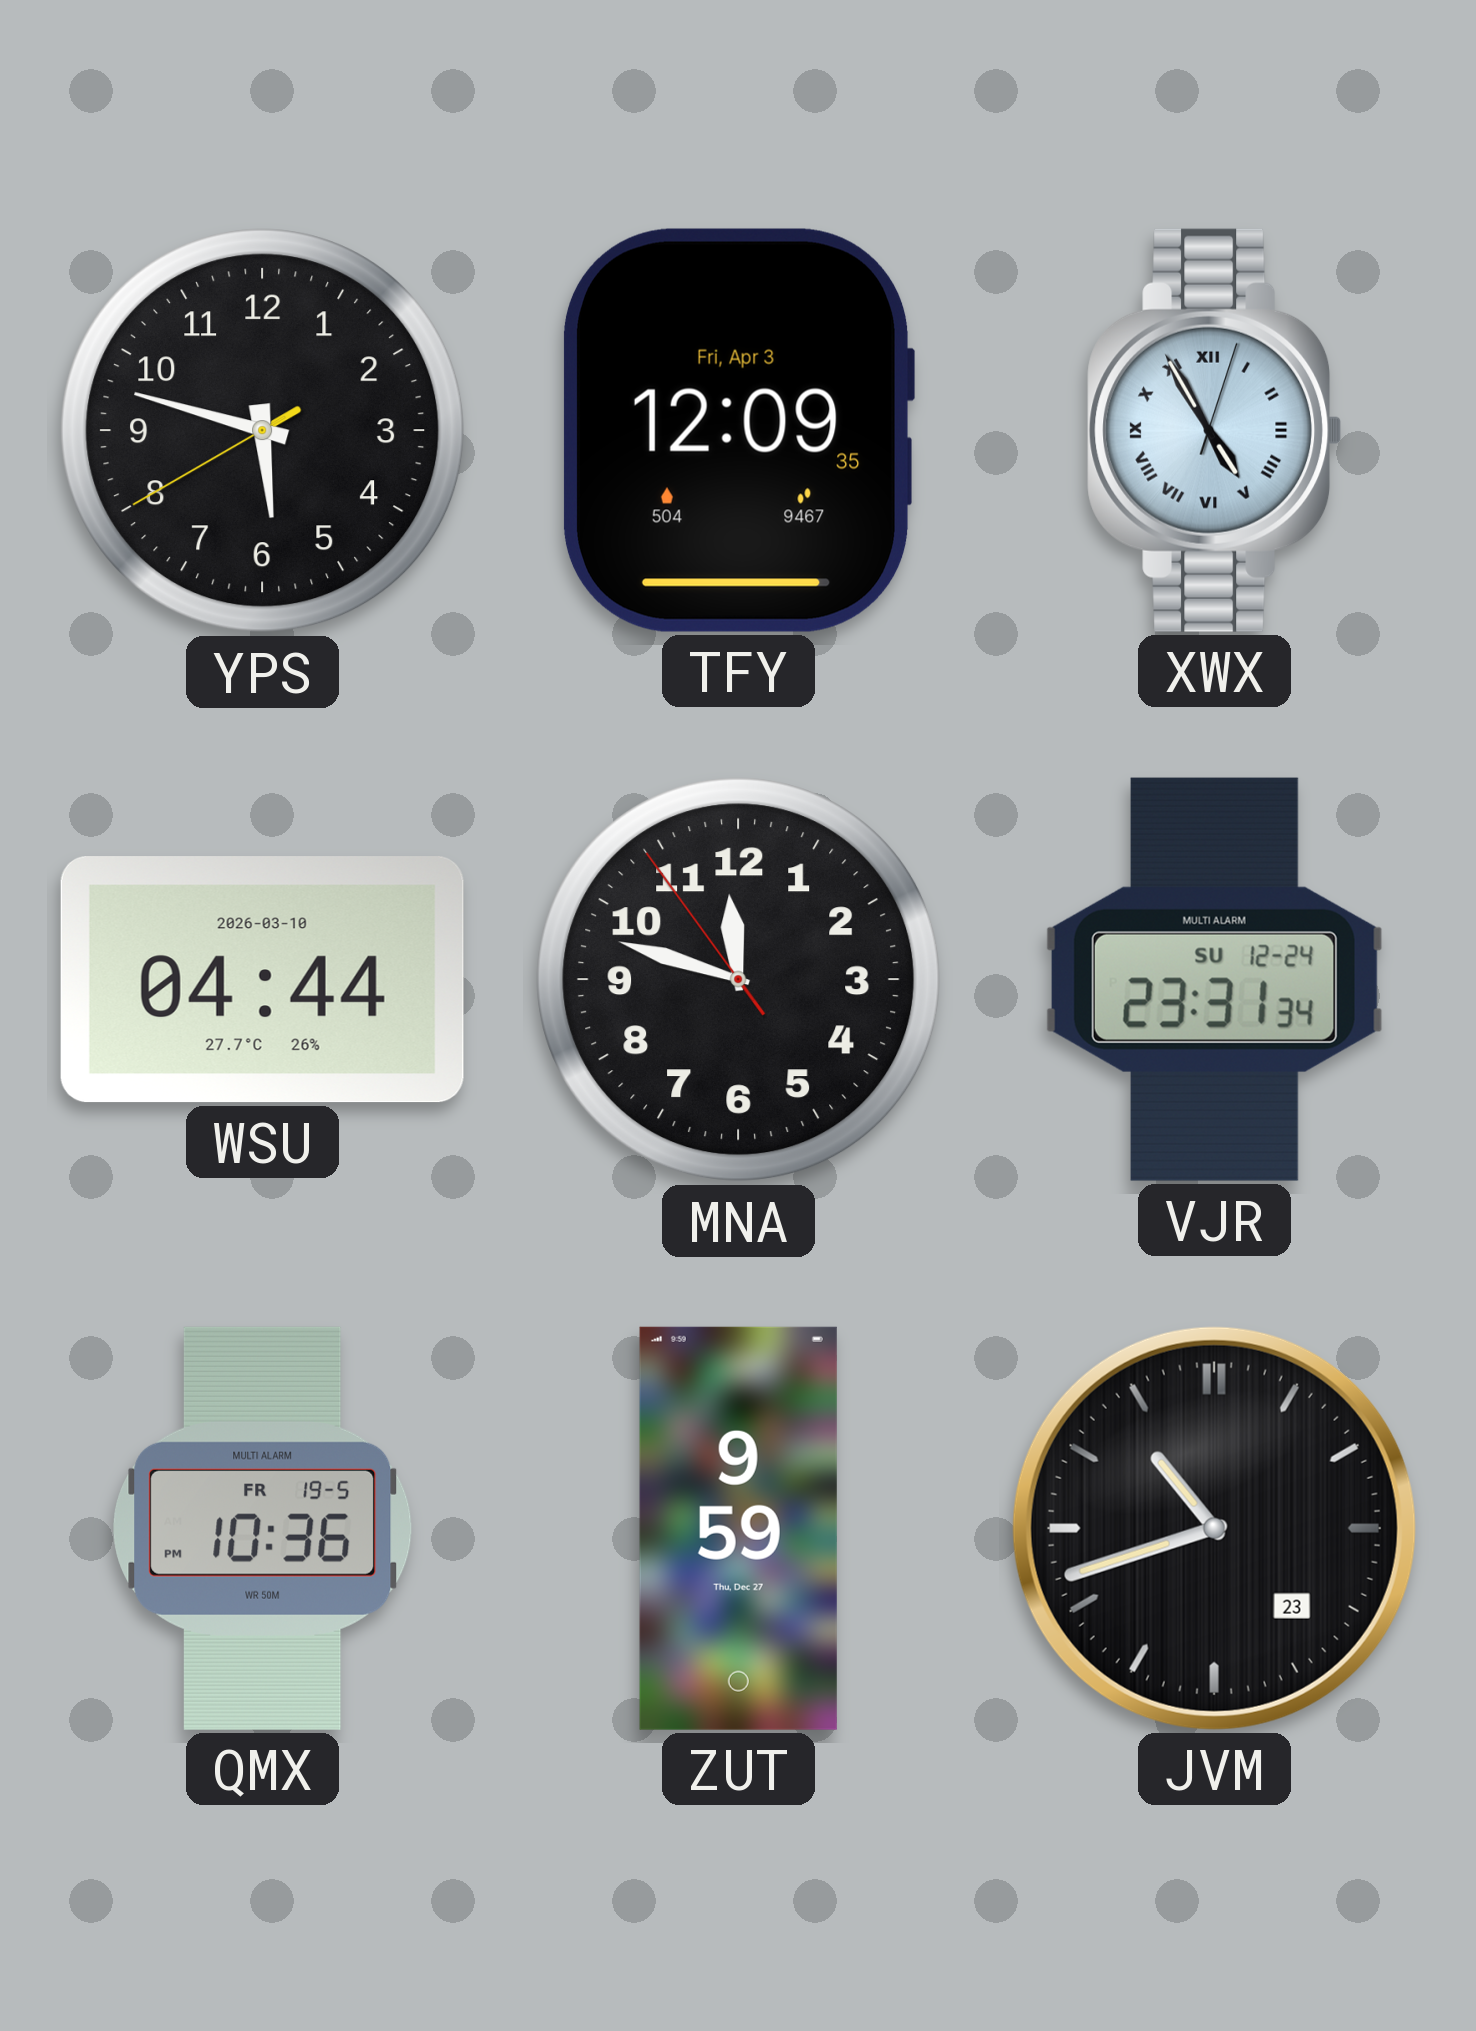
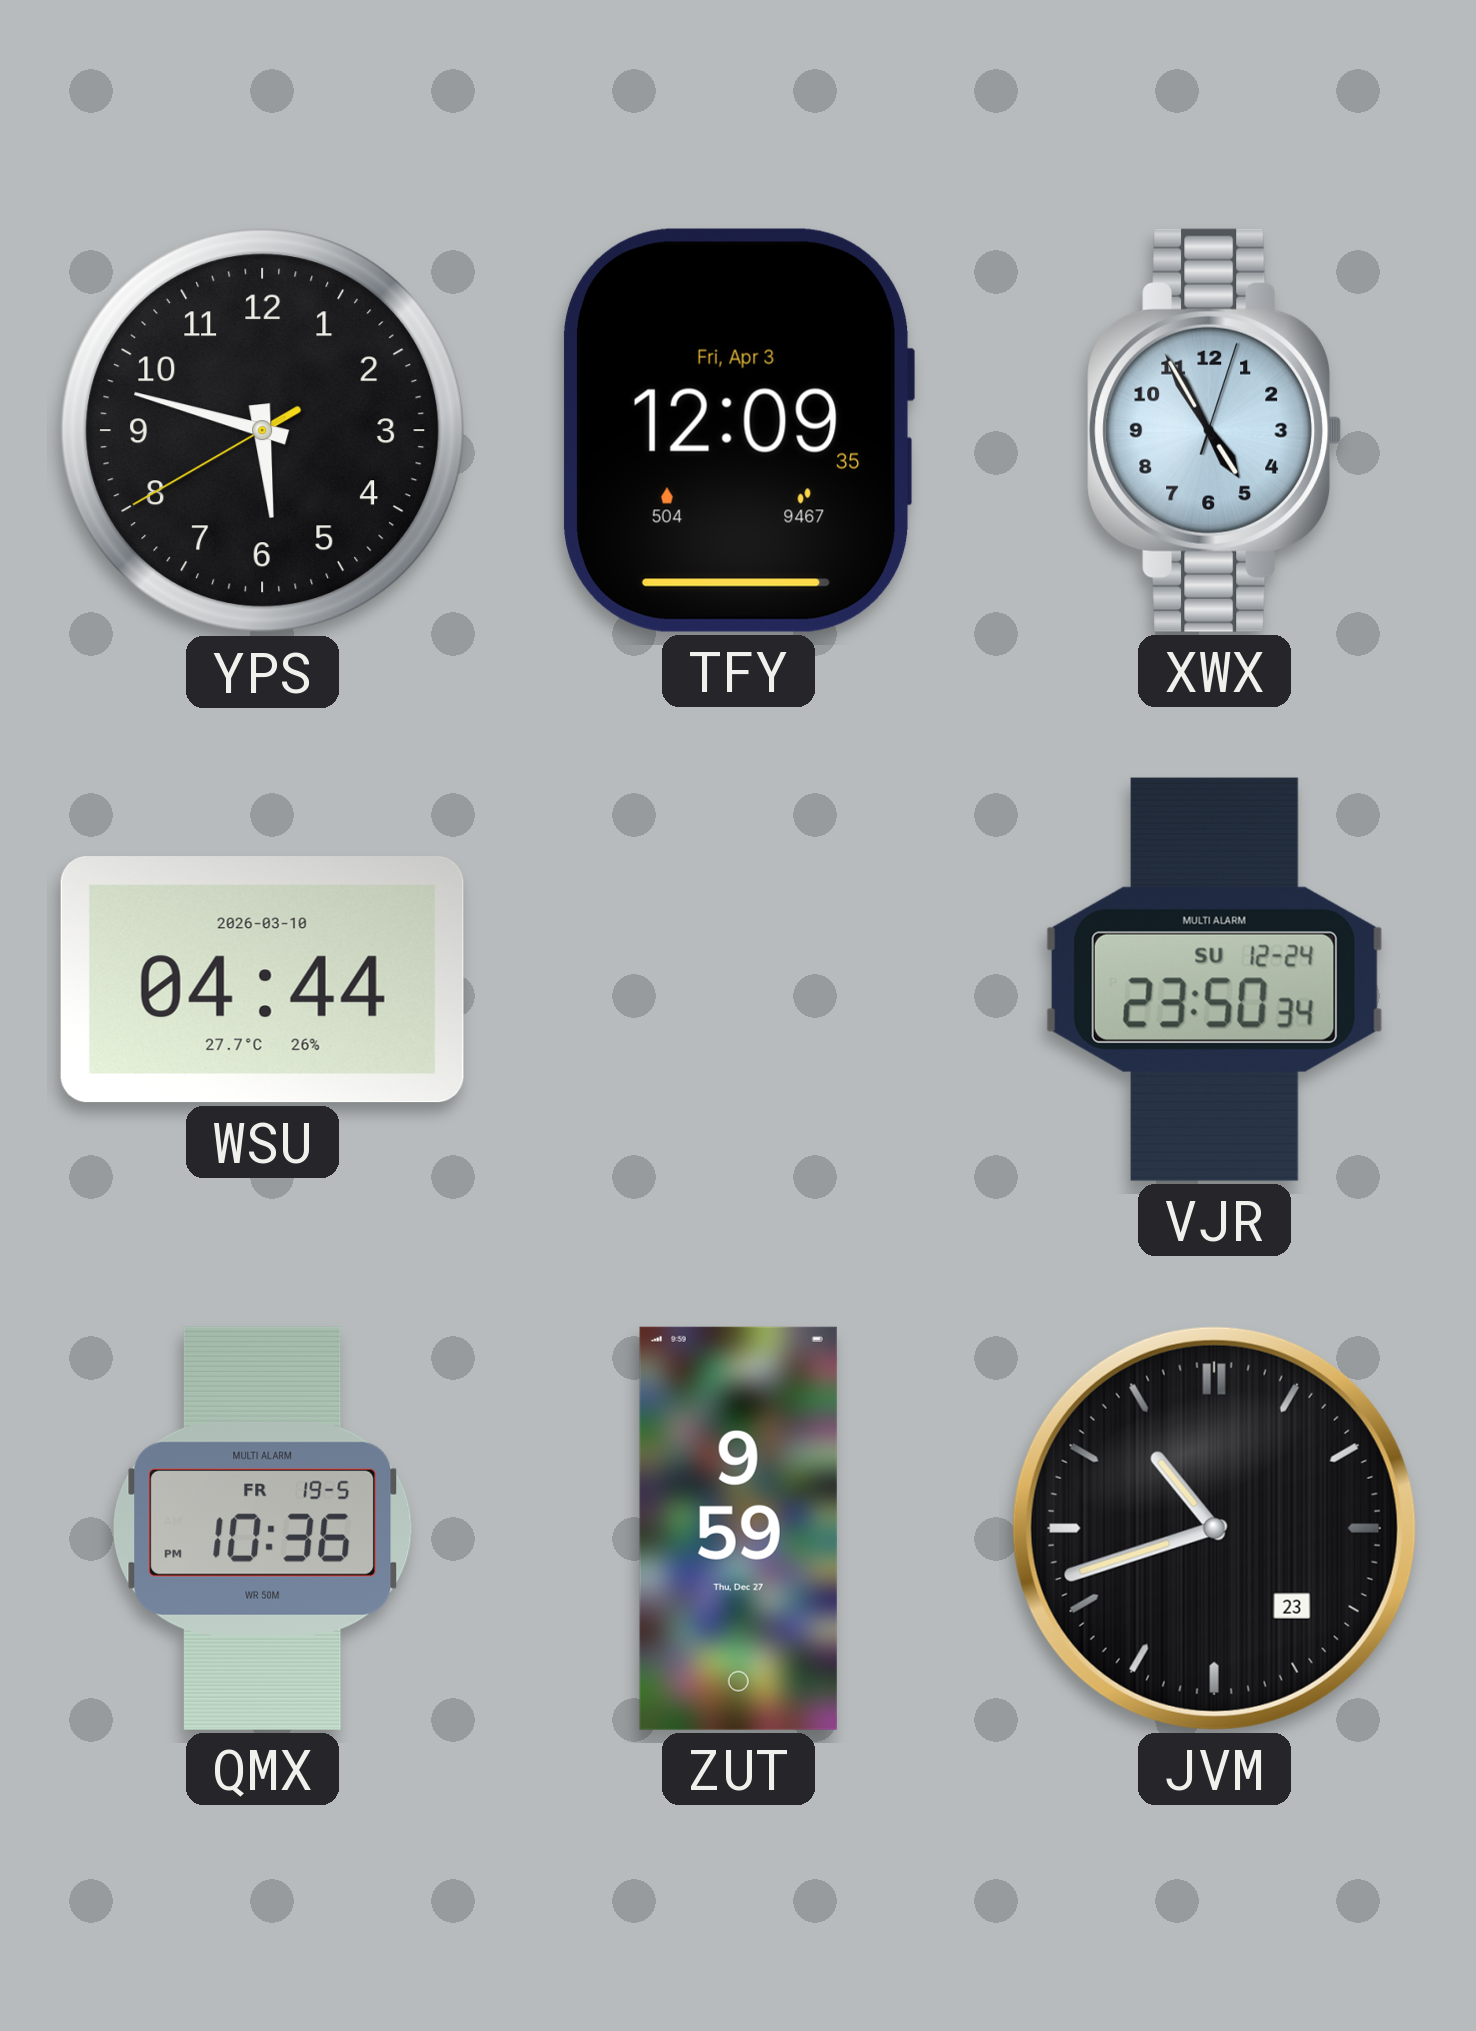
XWX numerals: Roman -> Arabic (1215, 430)
MNA: 11:47 -> none (739, 980)
VJR: 23:31 -> 23:50 (1214, 979)
